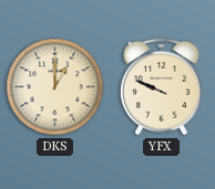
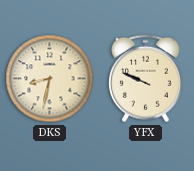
DKS: 1:00 -> 8:32 (50, 79)
